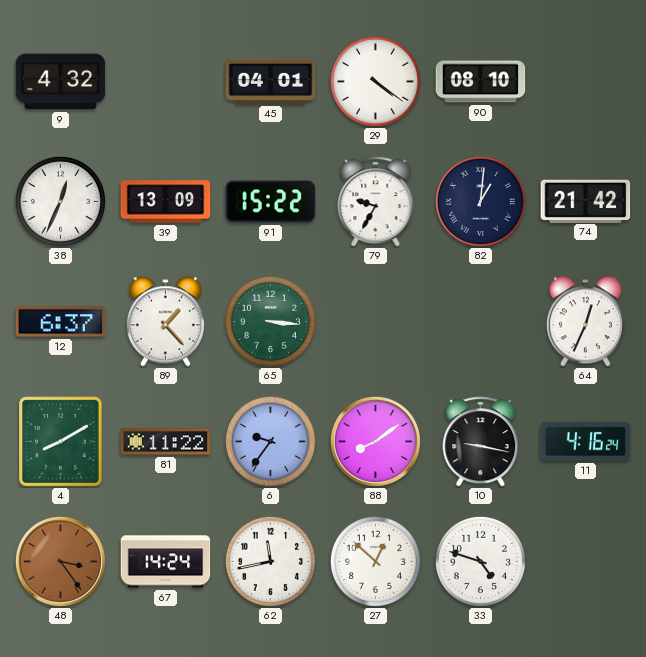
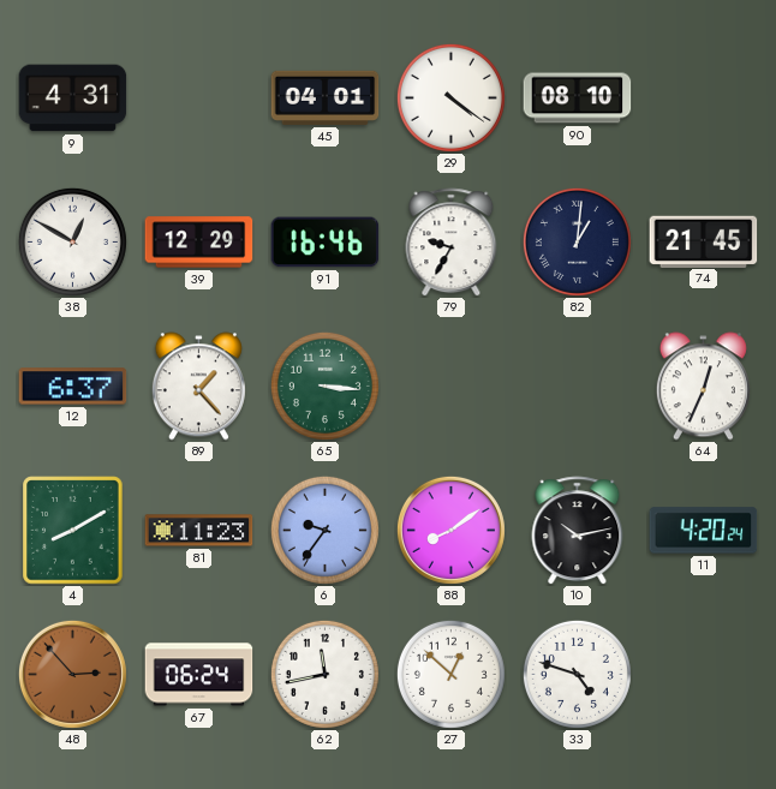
9: 4:32 -> 4:31 (73, 98)
38: 12:34 -> 12:50 (72, 241)
39: 13:09 -> 12:29 (199, 243)
91: 15:22 -> 16:46 (326, 243)
74: 21:42 -> 21:45 (704, 241)
81: 11:22 -> 11:23 (199, 531)
10: 9:17 -> 10:13 (578, 531)
11: 4:16 -> 4:20 (704, 531)
48: 3:24 -> 2:53 (72, 674)
67: 14:24 -> 06:24 (199, 675)
